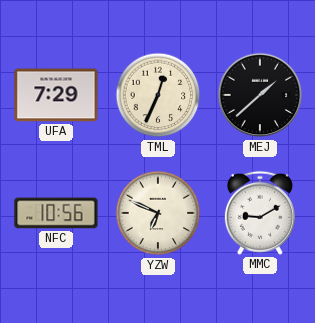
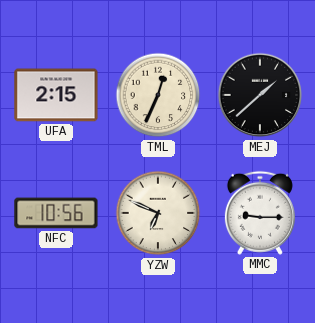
UFA: 7:29 -> 2:15 (56, 95)
MMC: 9:10 -> 9:15 (260, 213)
